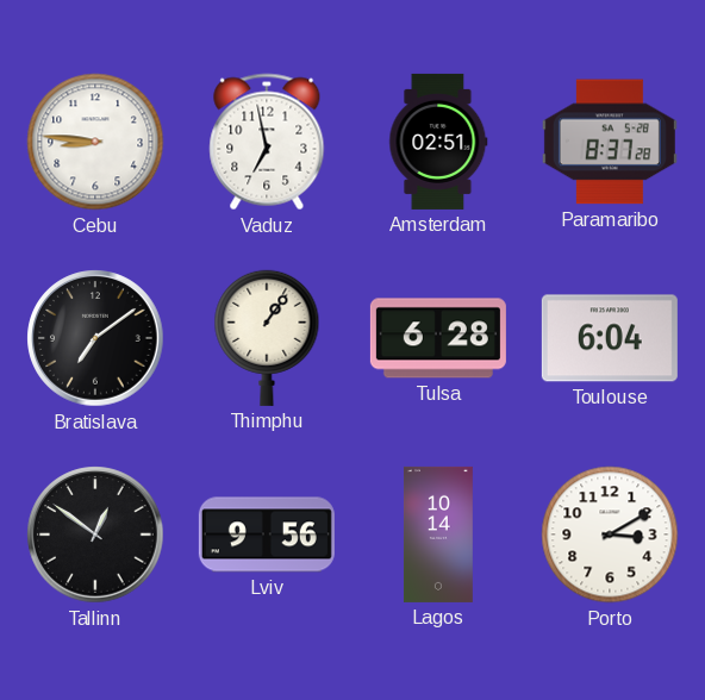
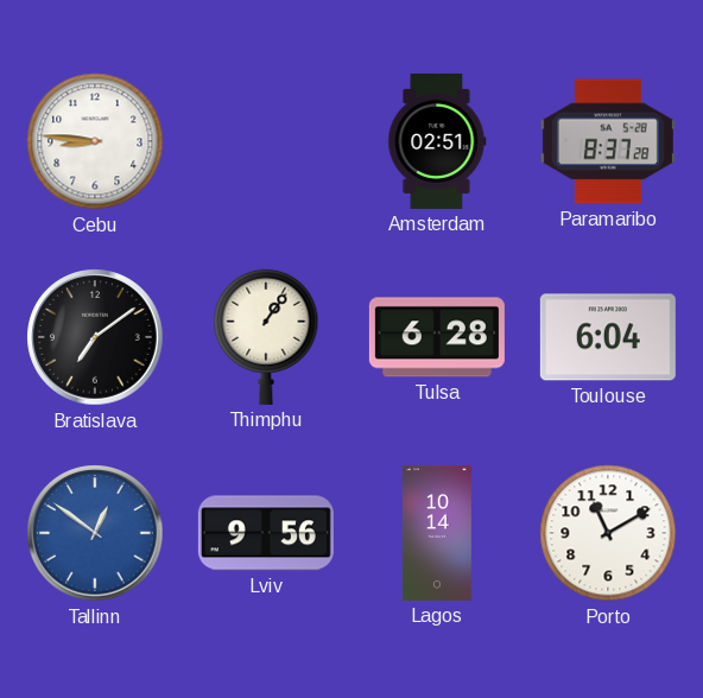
Vaduz: 6:58 -> none (267, 142)
Tallinn dial: black -> blue (95, 533)
Porto: 3:10 -> 11:10 (608, 533)
